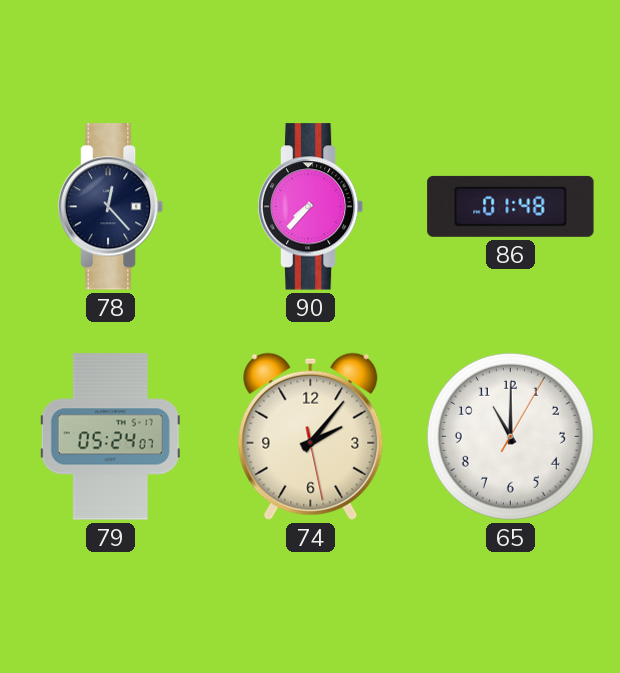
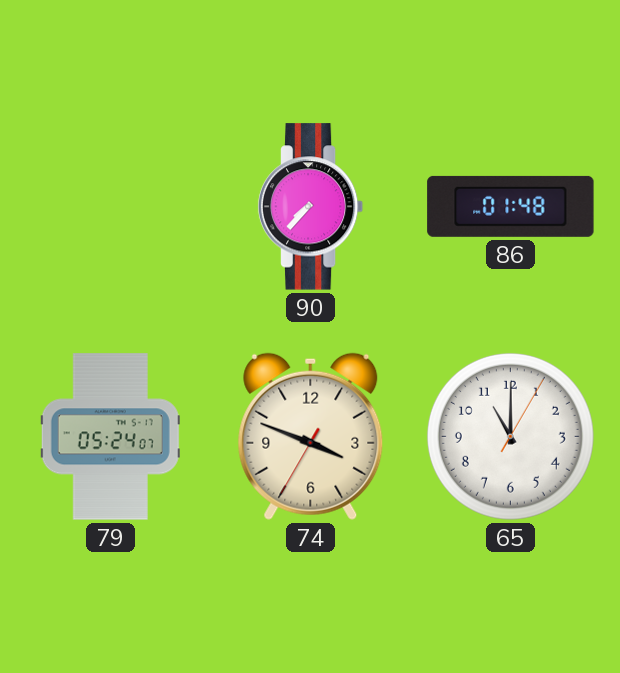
78: 12:23 -> none (111, 207)
74: 2:06 -> 3:48 (311, 436)
